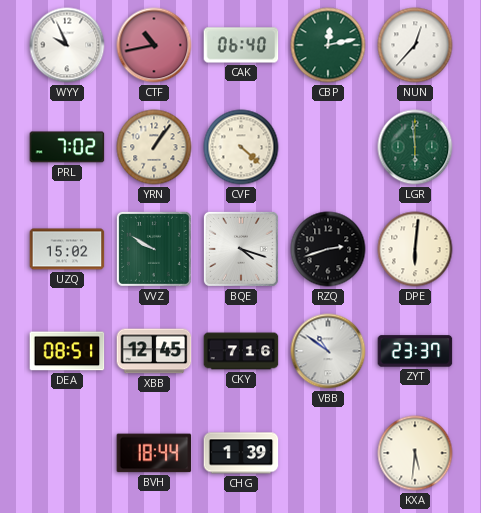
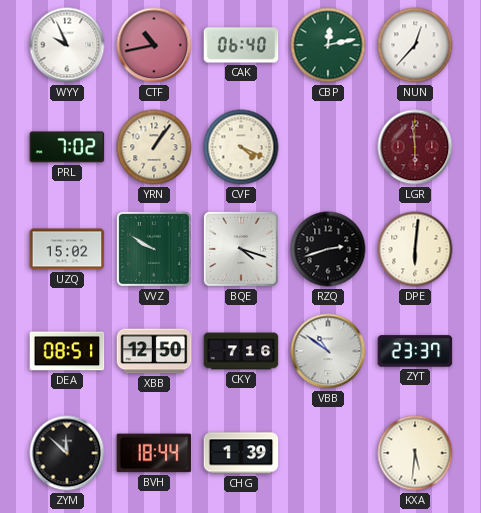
CVF: 4:22 -> 4:19 (241, 147)
LGR dial: green -> burgundy (415, 147)
XBB: 12:45 -> 12:50 (154, 351)
ZYM: none -> 11:52 (67, 453)
